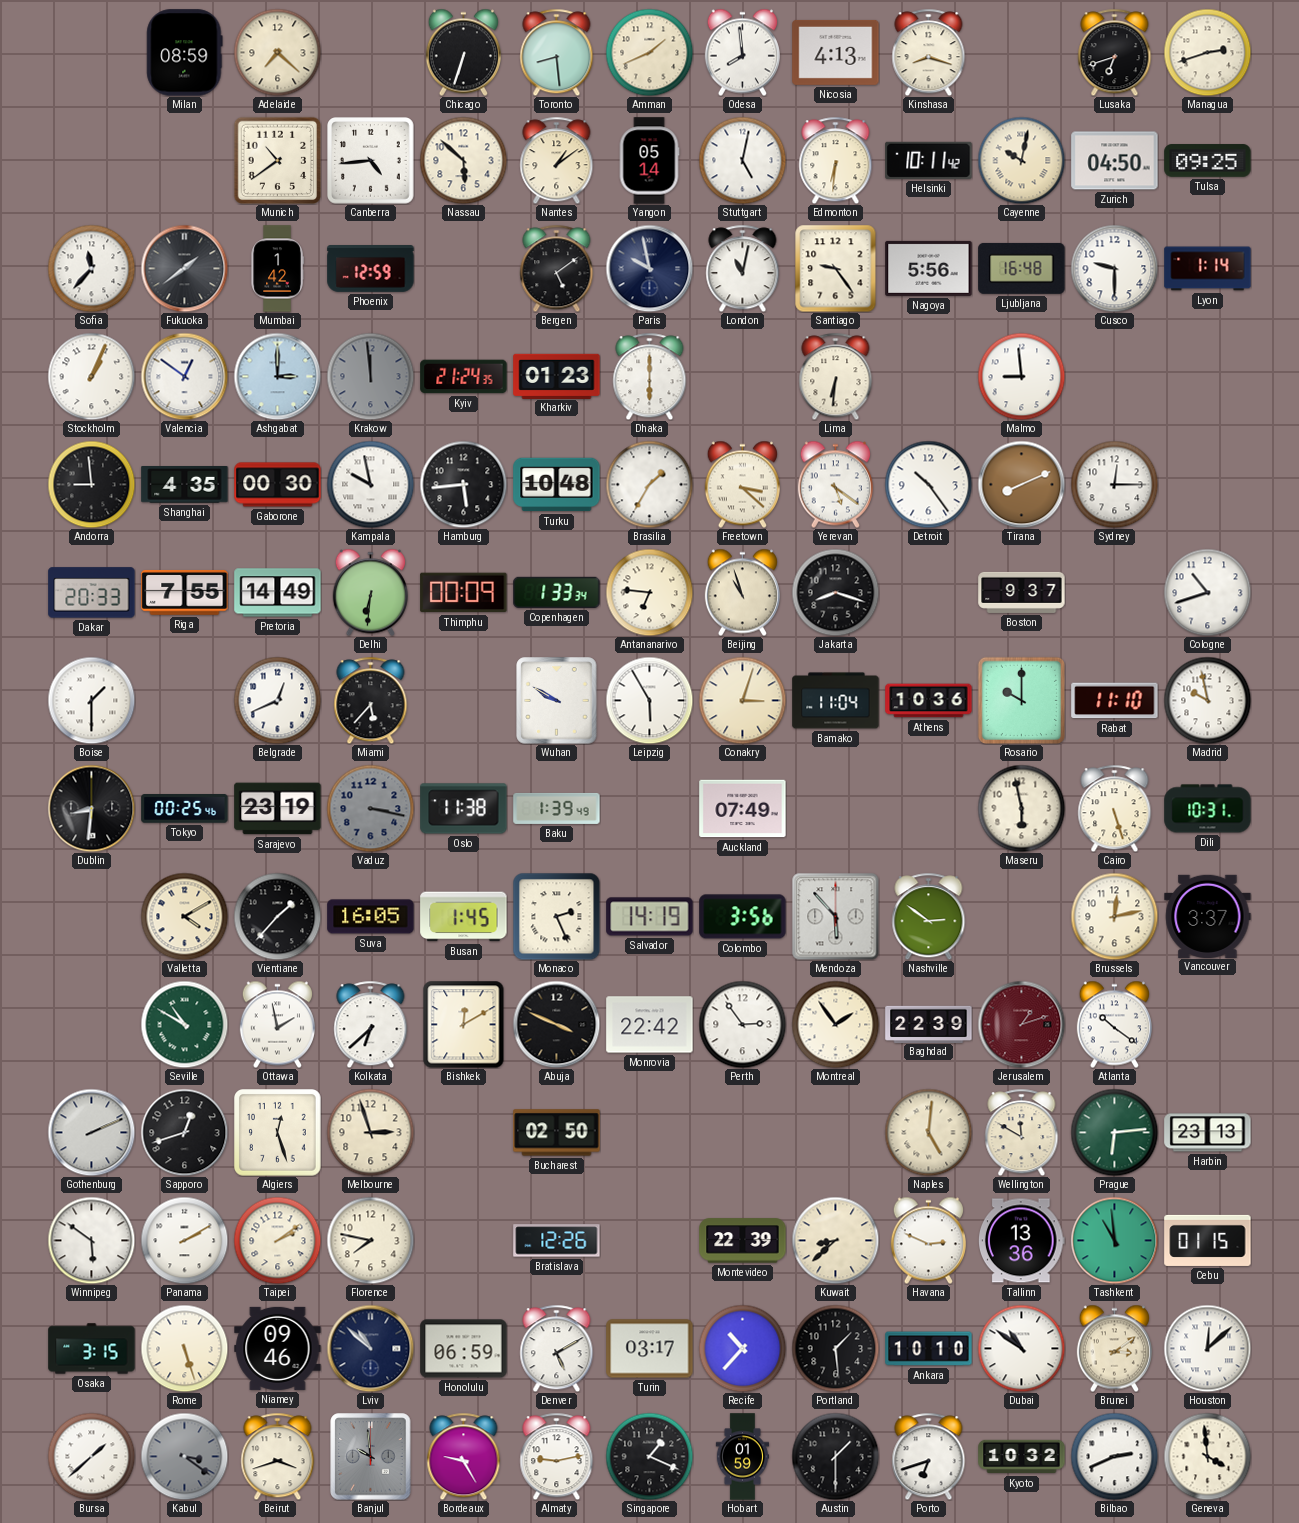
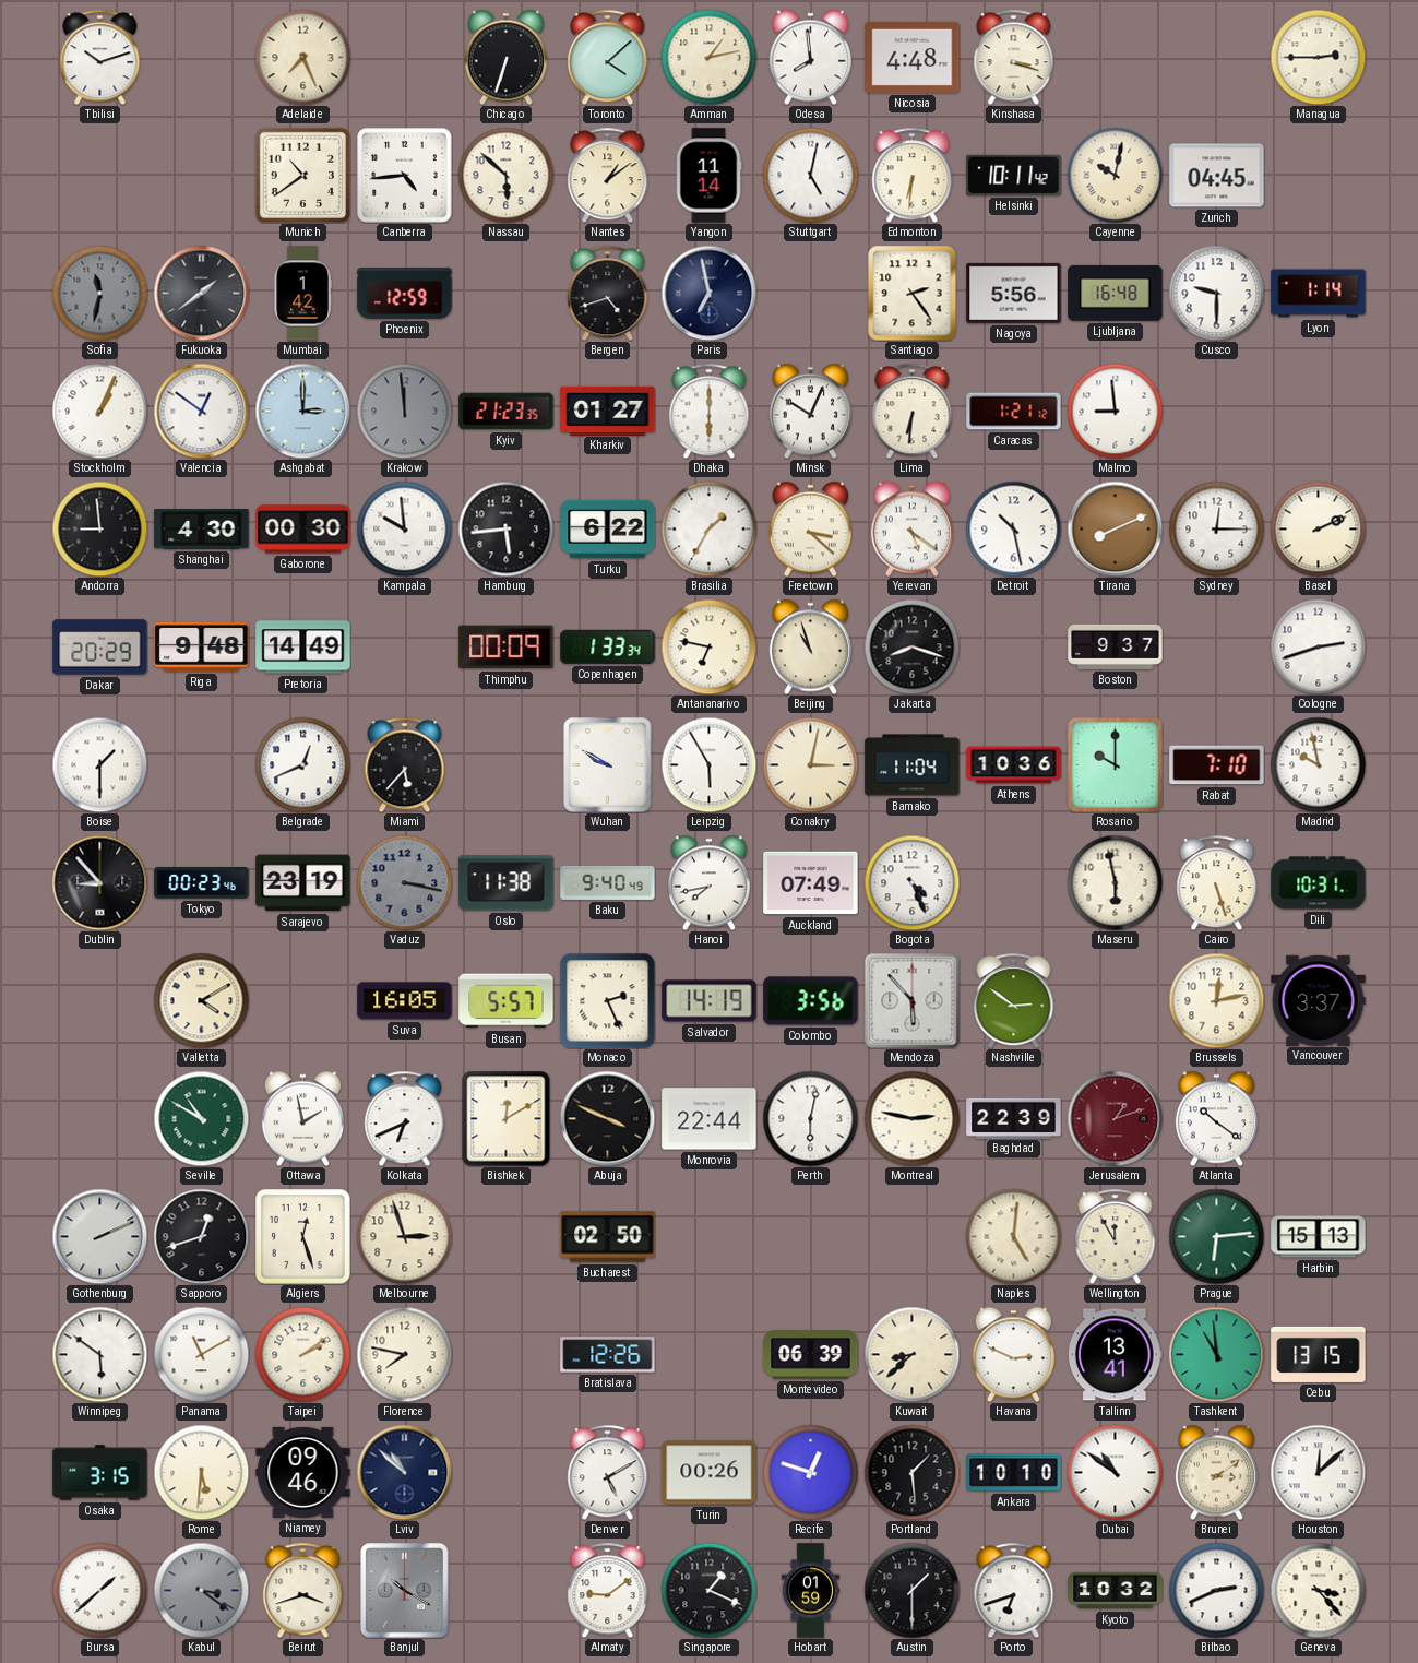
Tbilisi: none -> 10:12 (100, 57)
Milan: 08:59 -> none (185, 53)
Adelaide: 7:22 -> 7:26 (302, 57)
Toronto: 8:29 -> 4:08 (608, 57)
Amman: 1:41 -> 1:13 (708, 57)
Nicosia: 4:13 -> 4:48 (913, 57)
Kinshasa: 8:18 -> 3:18 (1014, 57)
Lusaka: 6:42 -> none (1115, 52)
Managua: 2:42 -> 2:45 (1318, 57)
Yangon: 05:14 -> 11:14 (708, 176)
Zurich: 04:50 -> 04:45 (1217, 176)
Tulsa: 09:25 -> none (1208, 161)
Sofia: 11:37 -> 11:32 (99, 293)
Sofia dial: white -> grey (99, 293)
Bergen: 5:09 -> 4:42 (608, 293)
Paris: 9:58 -> 6:58 (708, 293)
London: 11:02 -> none (743, 268)
Santiago: 9:24 -> 2:24 (913, 293)
Kyiv: 21:24 -> 21:23 (507, 412)
Kharkiv: 01:23 -> 01:27 (608, 411)
Minsk: none -> 10:04 (810, 411)
Caracas: none -> 1:21 (1014, 412)
Shanghai: 4:35 -> 4:30 (202, 530)
Kampala: 9:58 -> 9:59 (404, 528)
Turku: 10:48 -> 6:22 (608, 530)
Detroit: 10:24 -> 10:28 (1013, 528)
Basel: none -> 2:11 (1318, 528)
Dakar: 20:33 -> 20:29 (100, 648)
Riga: 7:55 -> 9:48 (202, 648)
Delhi: 6:31 -> none (370, 592)
Antananarivo: 6:46 -> 6:47 (708, 646)
Cologne: 10:42 -> 2:42 (1318, 646)
Conakry: 3:03 -> 3:02 (810, 764)
Rabat: 11:10 -> 7:10 (1217, 765)
Dublin: 8:31 -> 8:53 (99, 882)
Tokyo: 00:25 -> 00:23 (202, 883)
Baku: 1:39 -> 9:40 (608, 882)
Hanoi: none -> 7:43 (708, 882)
Bogota: none -> 4:26 (911, 882)
Vientiane: 1:37 -> none (277, 916)
Busan: 1:45 -> 5:57 (507, 1001)
Kolkata: 6:38 -> 6:41 (405, 1118)
Monrovia: 22:42 -> 22:44 (710, 1119)
Perth: 2:54 -> 6:02 (810, 1118)
Montreal: 1:54 -> 2:47 (911, 1118)
Wellington: 11:50 -> 11:55 (1116, 1236)
Harbin: 23:13 -> 15:13 (1319, 1237)
Panama: 2:10 -> 11:10 (201, 1354)
Montevideo: 22:39 -> 06:39 (811, 1355)
Tallinn: 13:36 -> 13:41 (1115, 1355)
Cebu: 01:15 -> 13:15 (1319, 1354)
Rome: 5:27 -> 5:31 (201, 1472)
Honolulu: 06:59 -> none (464, 1349)
Turin: 03:17 -> 00:26 (710, 1473)
Recife: 10:37 -> 12:48 (810, 1472)
Banjul: 9:59 -> 10:20 (405, 1591)
Bordeaux: 9:25 -> none (464, 1456)
Almaty: 9:13 -> 9:09 (608, 1590)
Geneva: 3:59 -> 3:23 (1318, 1590)
